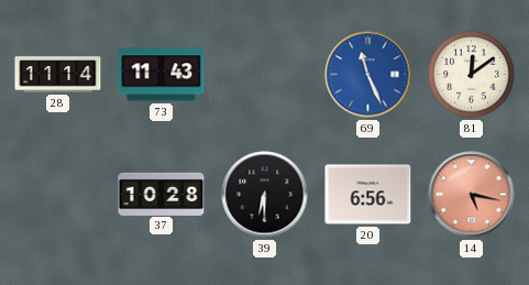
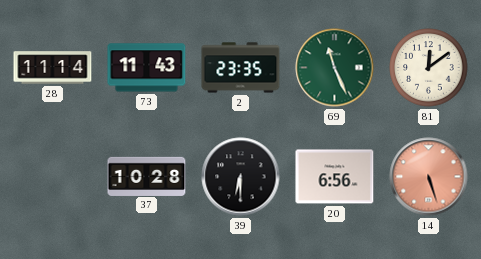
2: none -> 23:35 (241, 68)
69 dial: blue -> green (335, 68)
14: 5:17 -> 5:27 (429, 177)
